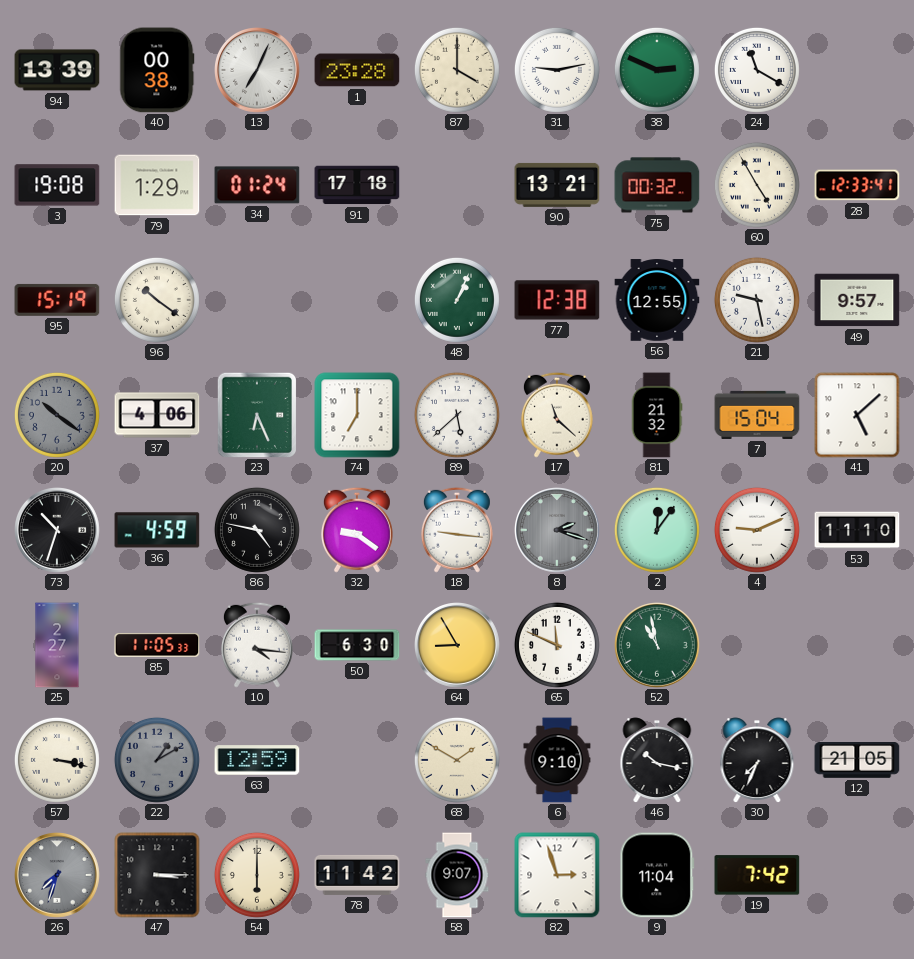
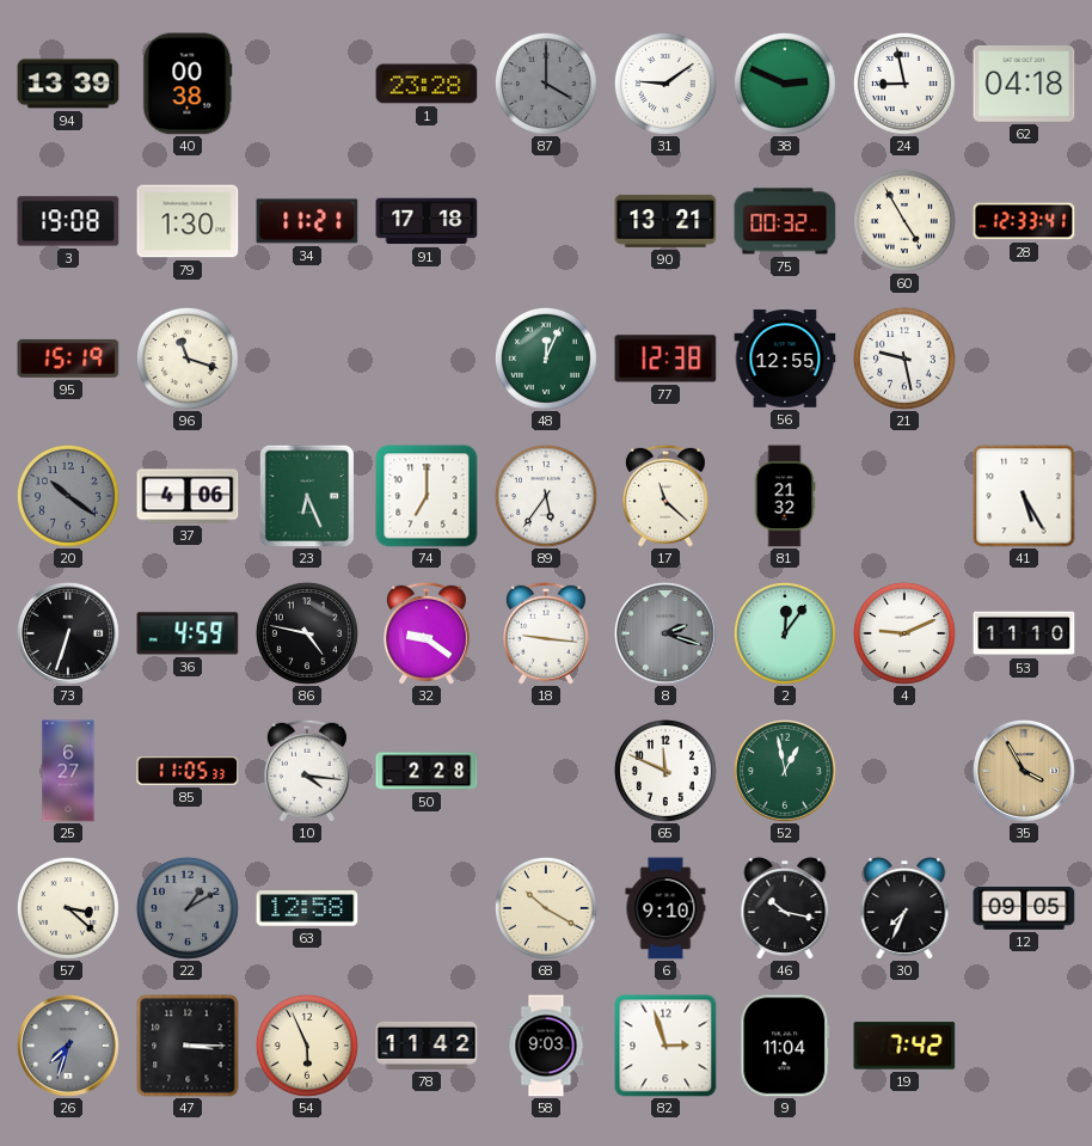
13: 7:04 -> none (258, 71)
87 dial: cream -> grey (546, 84)
31: 9:13 -> 9:09 (665, 84)
24: 11:20 -> 8:58 (904, 84)
62: none -> 04:18 (1024, 84)
79: 1:29 -> 1:30 (188, 221)
34: 01:24 -> 11:21 (307, 221)
96: 10:21 -> 11:18 (188, 358)
48: 1:04 -> 12:04 (546, 358)
49: 9:57 -> none (857, 300)
89: 5:38 -> 5:36 (546, 496)
7: 15:04 -> none (757, 415)
41: 5:08 -> 5:25 (1024, 496)
73: 10:33 -> 6:33 (69, 635)
25: 2:27 -> 6:27 (68, 771)
50: 6:30 -> 2:28 (427, 771)
64: 8:55 -> none (458, 646)
52: 10:58 -> 12:58 (786, 772)
35: none -> 3:55 (1025, 772)
57: 3:17 -> 3:22 (68, 908)
63: 12:59 -> 12:58 (307, 908)
68: 1:50 -> 10:20 (546, 908)
12: 21:05 -> 09:05 (1024, 909)
54: 6:00 -> 5:56 (307, 1046)
58: 9:07 -> 9:03 (546, 1046)
